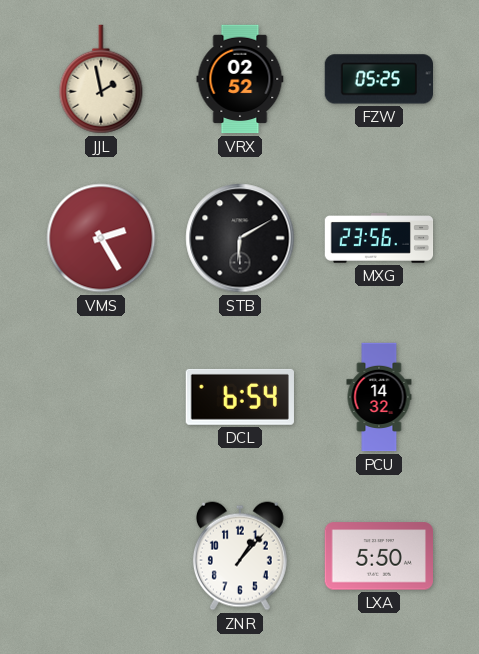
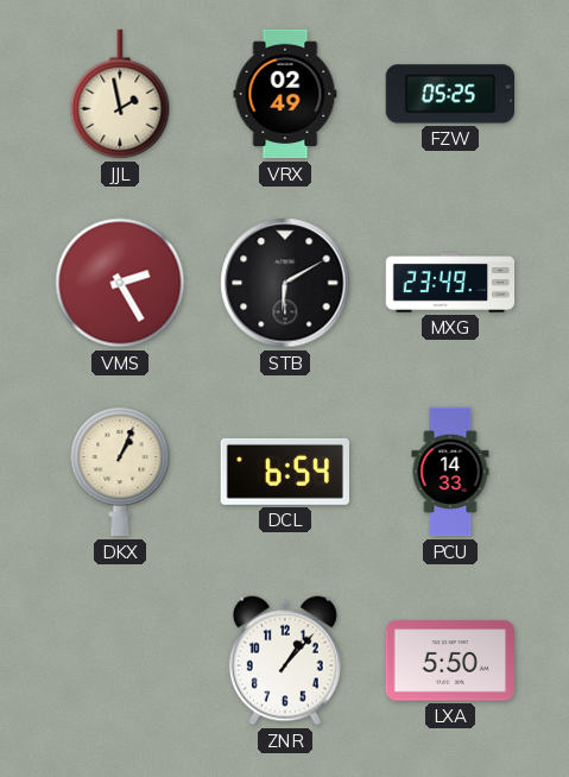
VRX: 02:52 -> 02:49 (285, 94)
MXG: 23:56 -> 23:49 (450, 284)
DKX: none -> 1:04 (120, 472)
PCU: 14:32 -> 14:33 (450, 472)
